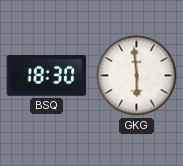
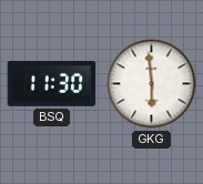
BSQ: 18:30 -> 11:30 (52, 83)
